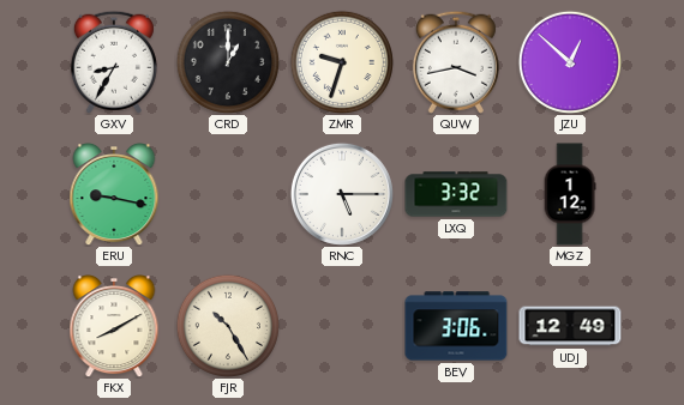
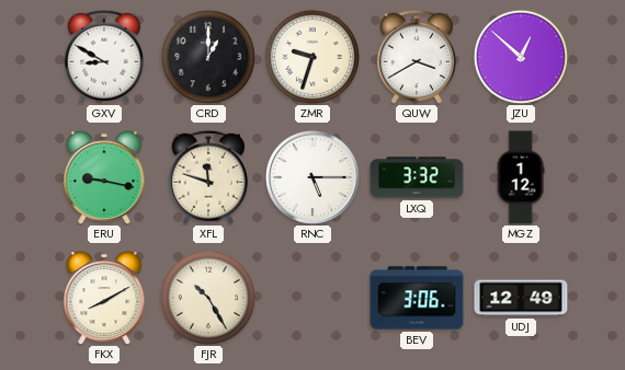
GXV: 8:35 -> 8:50 (104, 57)
QUW: 3:43 -> 3:40 (417, 57)
XFL: none -> 11:48 (208, 177)
